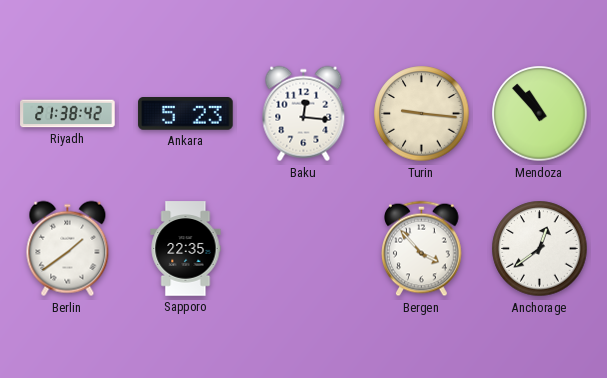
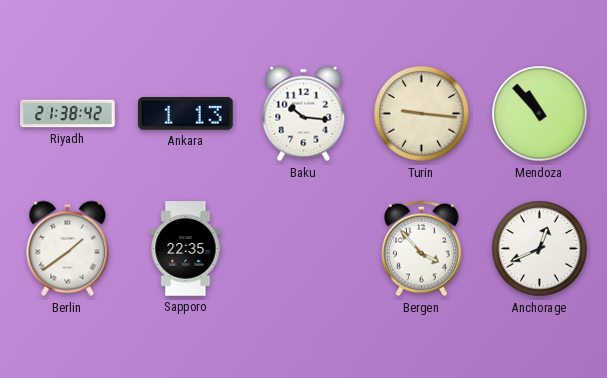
Ankara: 5:23 -> 1:13 (186, 114)
Baku: 12:16 -> 10:16 (304, 114)
Anchorage: 12:39 -> 12:41 (540, 249)
